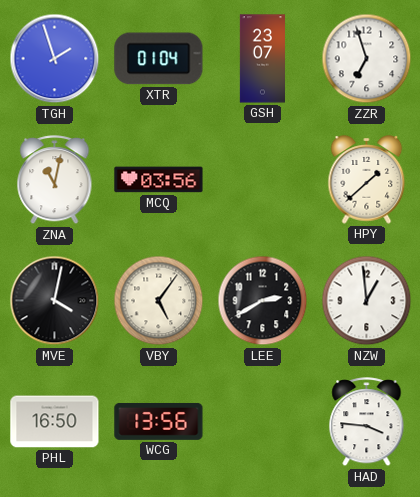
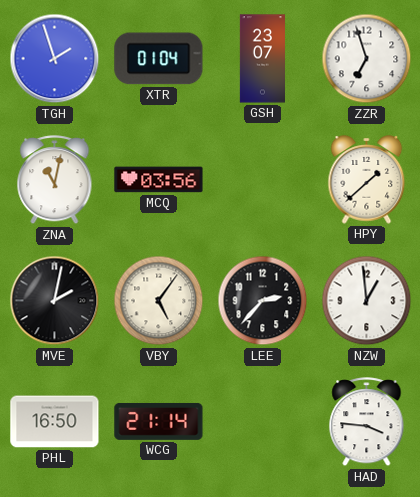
MVE: 4:02 -> 2:02 (55, 301)
LEE: 2:40 -> 2:37 (263, 301)
WCG: 13:56 -> 21:14 (159, 421)
